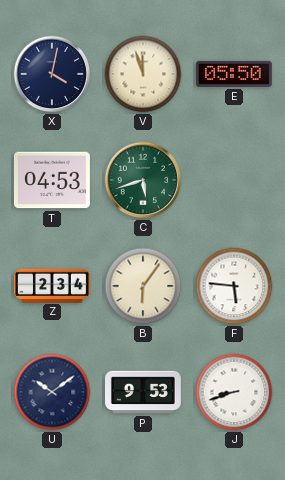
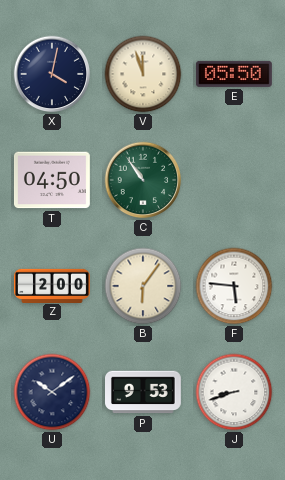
T: 04:53 -> 04:50 (52, 180)
C: 5:42 -> 10:54 (143, 180)
Z: 2:34 -> 2:00 (53, 285)
